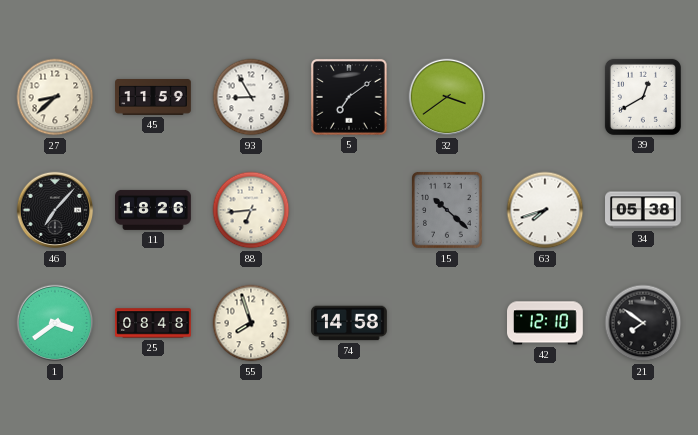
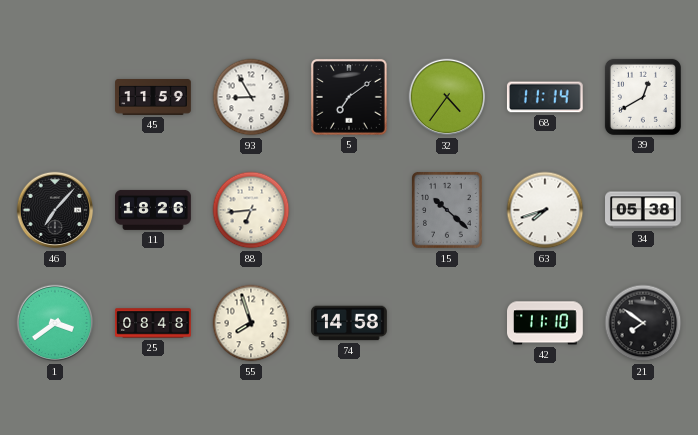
27: 8:38 -> none (55, 97)
32: 3:39 -> 4:36 (447, 97)
68: none -> 11:14 (545, 97)
42: 12:10 -> 11:10 (546, 323)
